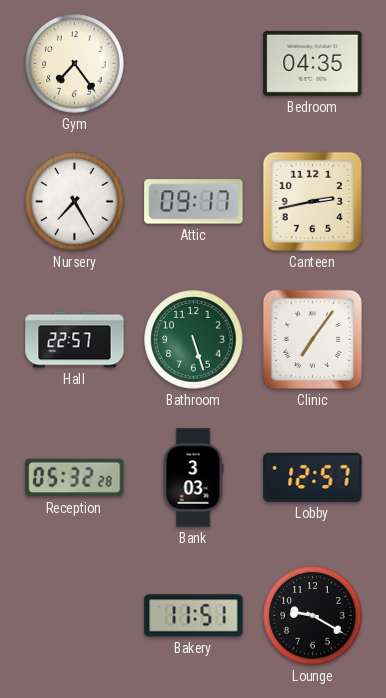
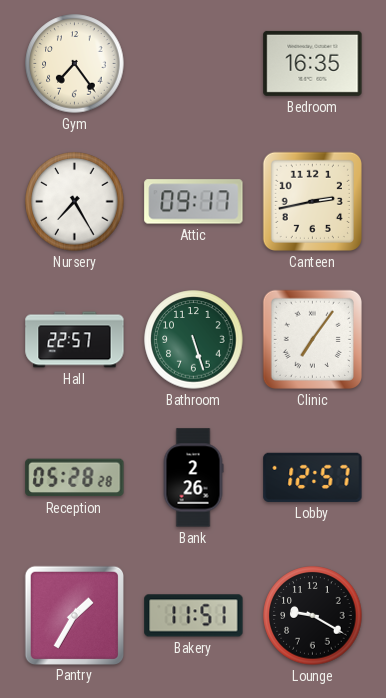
Bedroom: 04:35 -> 16:35 (313, 63)
Reception: 05:32 -> 05:28 (75, 478)
Bank: 3:03 -> 2:26 (193, 478)
Pantry: none -> 1:35 (74, 615)
